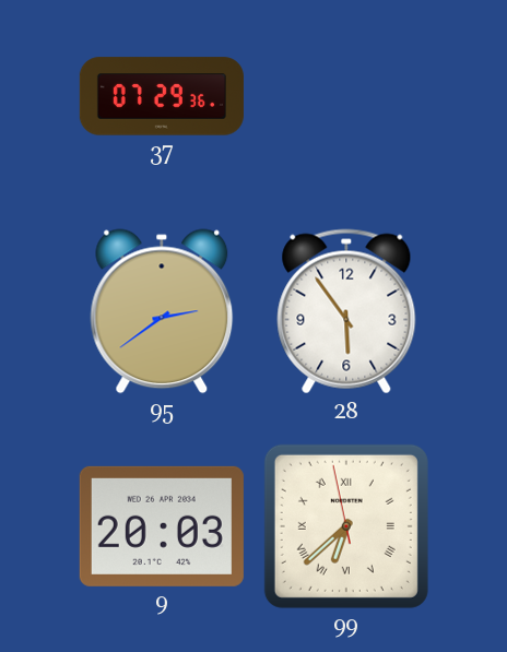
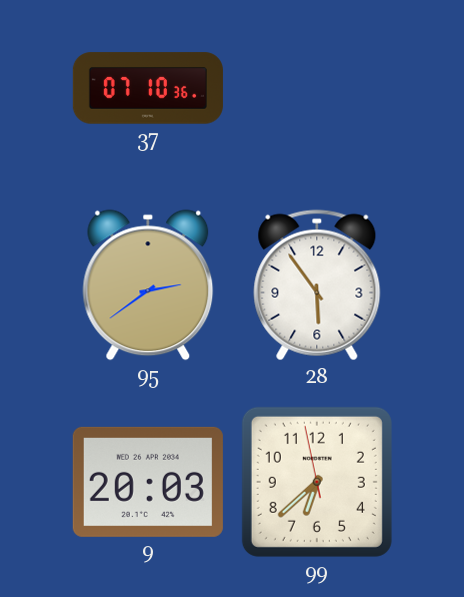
37: 07:29 -> 07:10 (148, 88)
99 numerals: Roman -> Arabic (317, 482)
